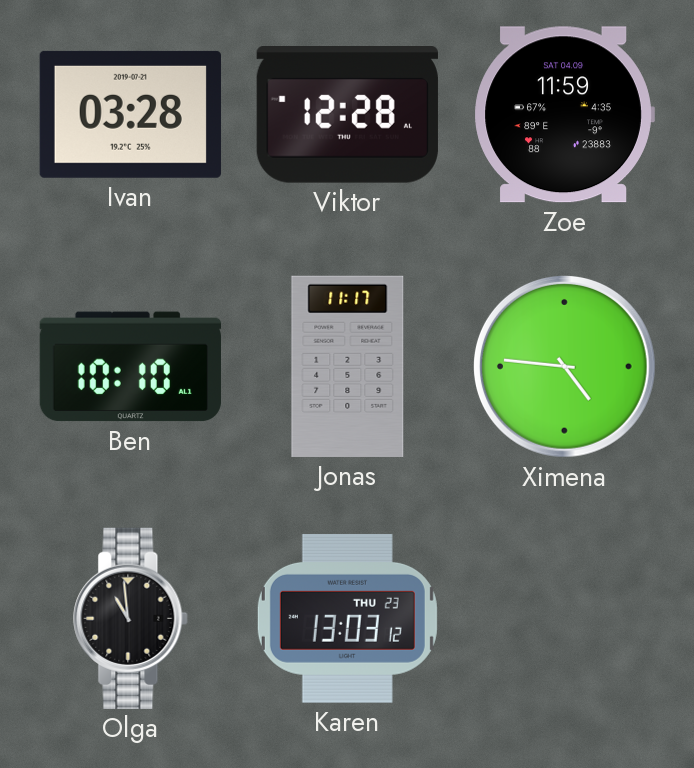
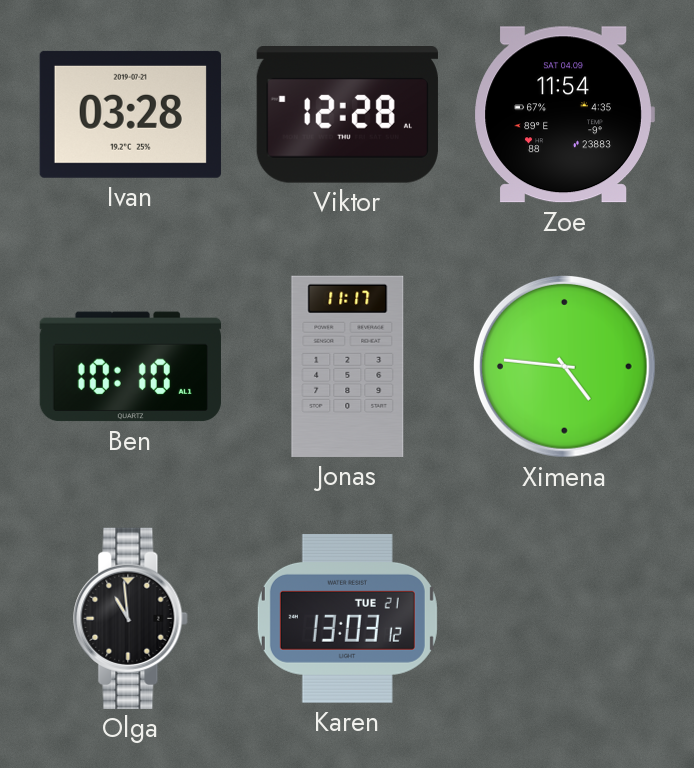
Zoe: 11:59 -> 11:54 (564, 115)
Karen date: THU 23 -> TUE 21 (347, 618)
